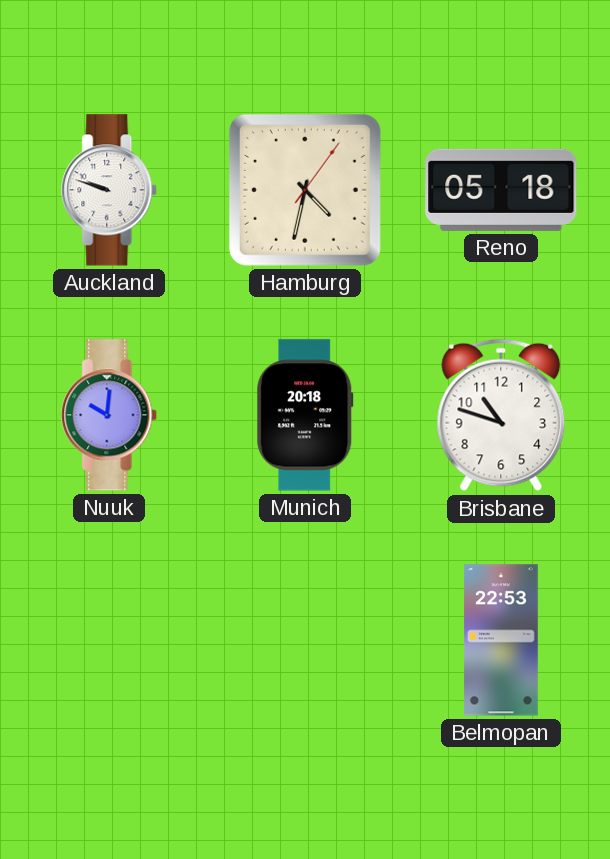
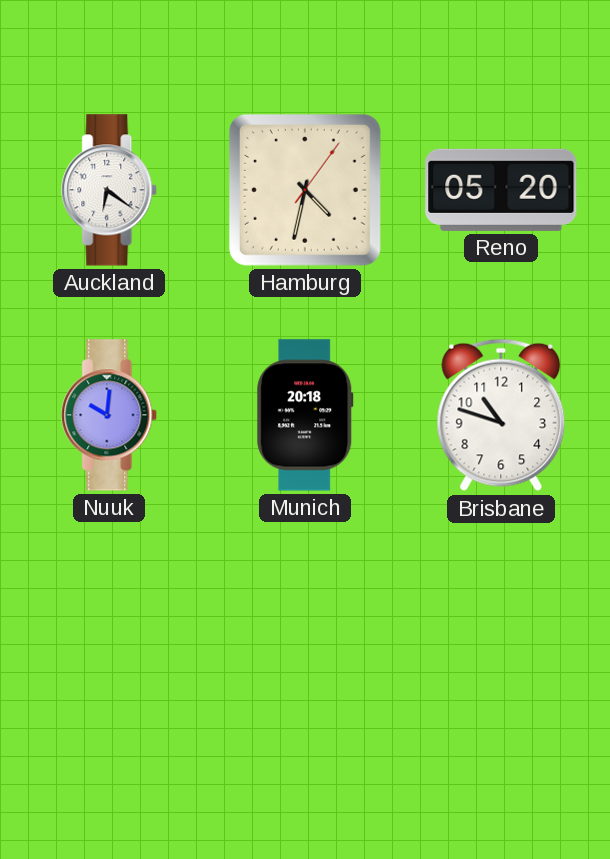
Auckland: 9:48 -> 6:21 (110, 190)
Reno: 05:18 -> 05:20 (501, 190)
Belmopan: 22:53 -> none (501, 640)
